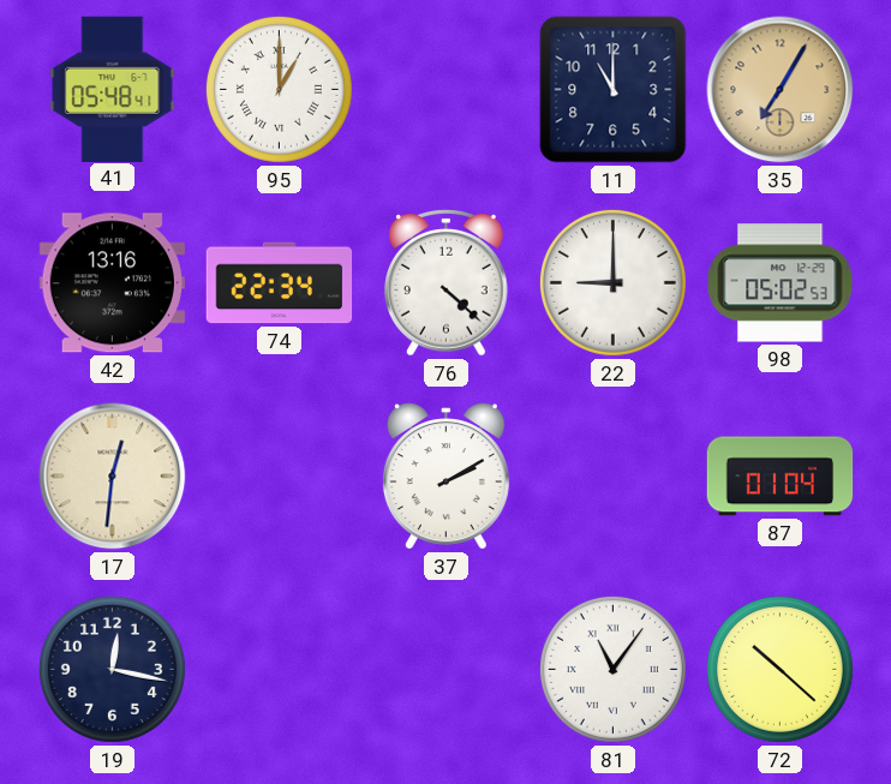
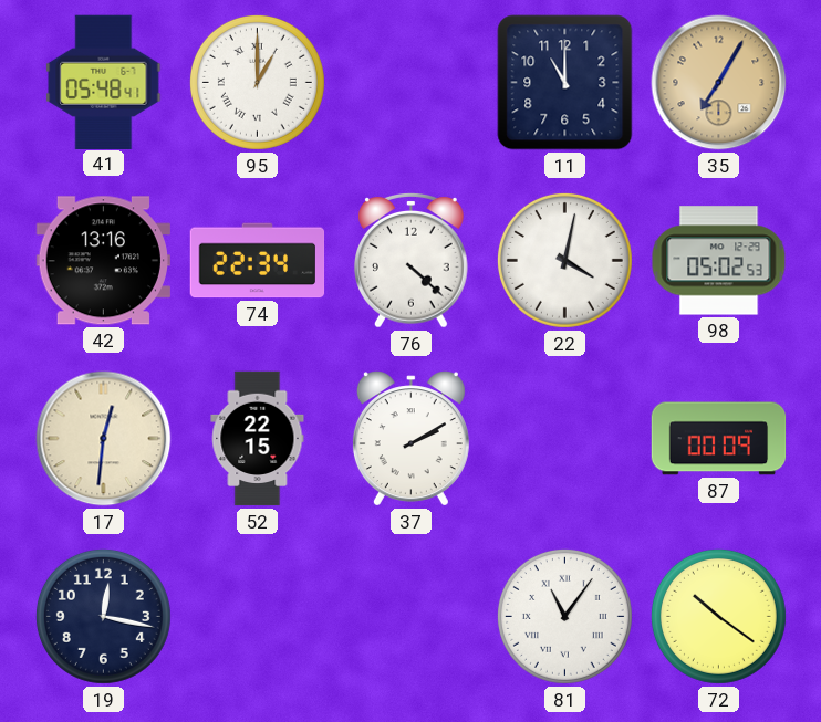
22: 9:00 -> 4:02 (564, 260)
52: none -> 22:15 (258, 439)
87: 01:04 -> 00:09 (719, 439)
72: 10:22 -> 10:21 (718, 616)
